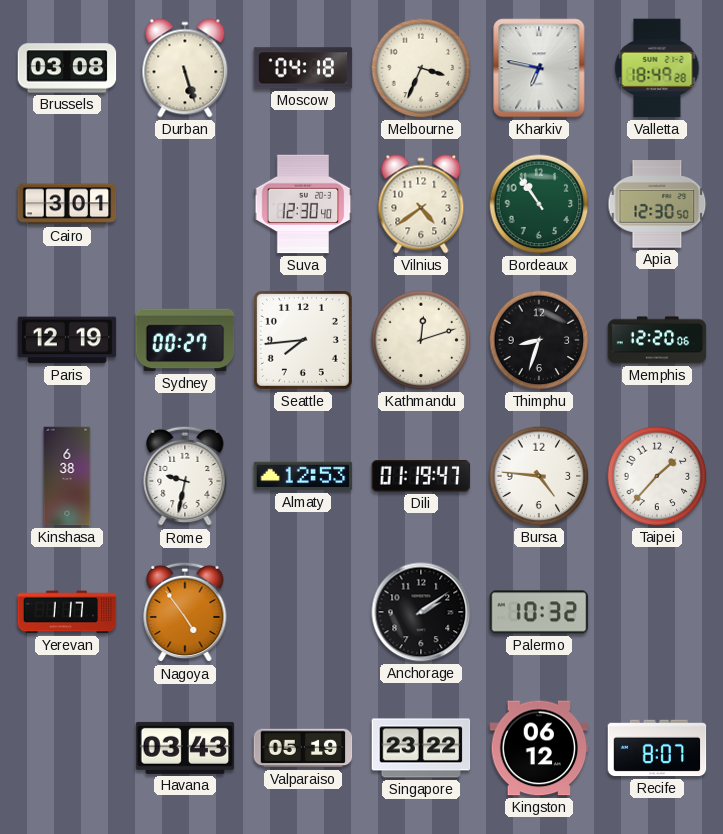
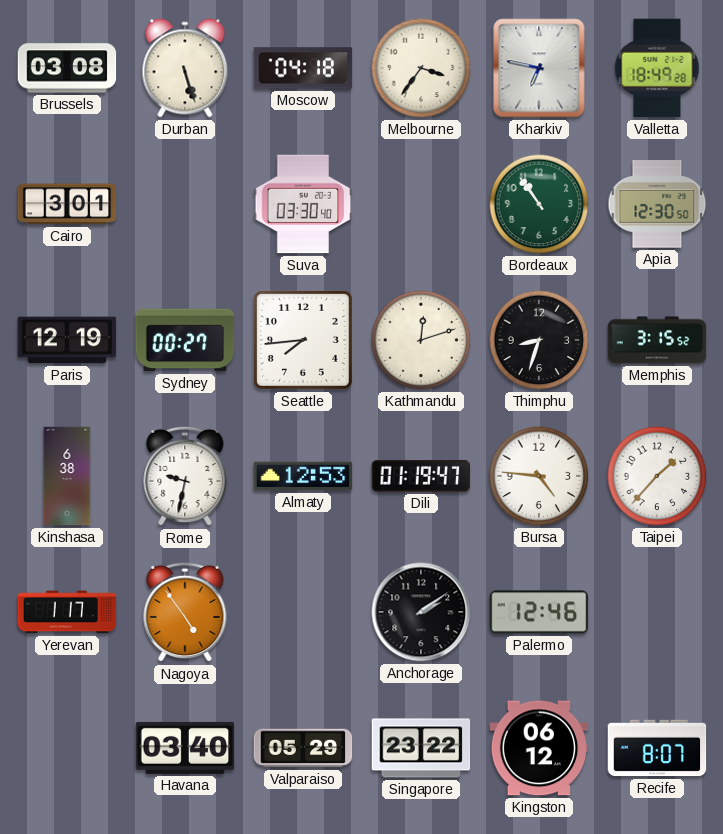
Melbourne: 3:34 -> 3:36 (421, 68)
Suva: 12:30 -> 03:30 (303, 204)
Vilnius: 4:39 -> none (421, 204)
Memphis: 12:20 -> 3:15 (657, 340)
Palermo: 10:32 -> 12:46 (539, 612)
Havana: 03:43 -> 03:40 (185, 748)
Valparaiso: 05:19 -> 05:29 (303, 748)
